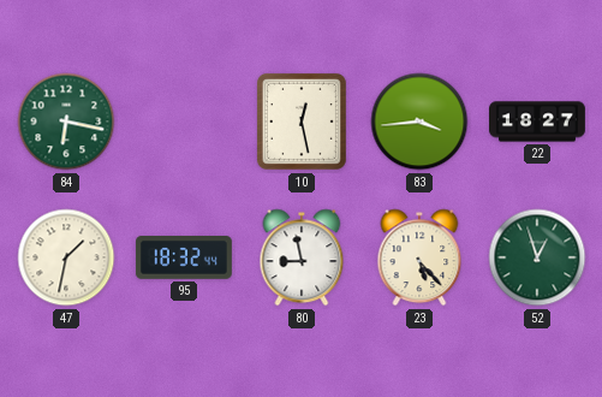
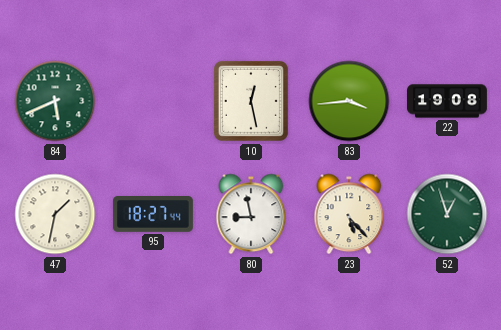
84: 6:17 -> 5:41 (55, 101)
22: 18:27 -> 19:08 (448, 101)
95: 18:32 -> 18:27 (153, 215)
